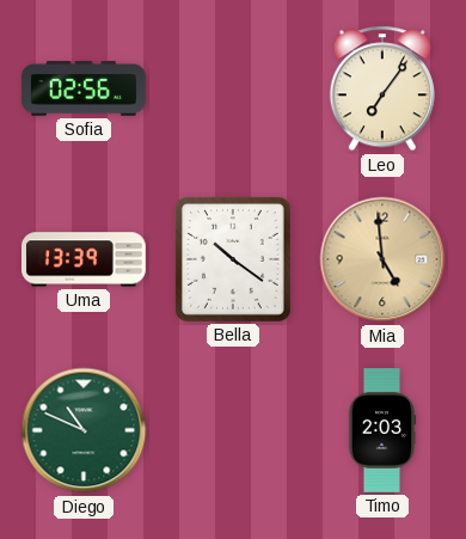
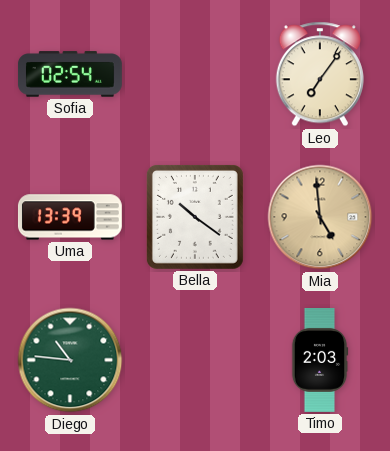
Sofia: 02:56 -> 02:54 (70, 74)
Diego: 10:49 -> 10:46 (70, 360)
